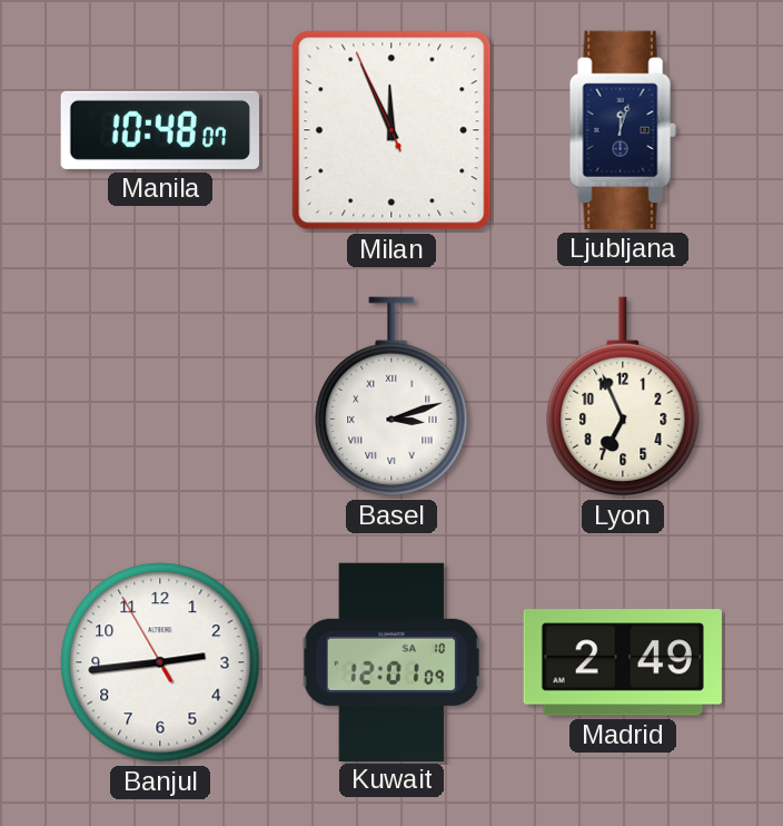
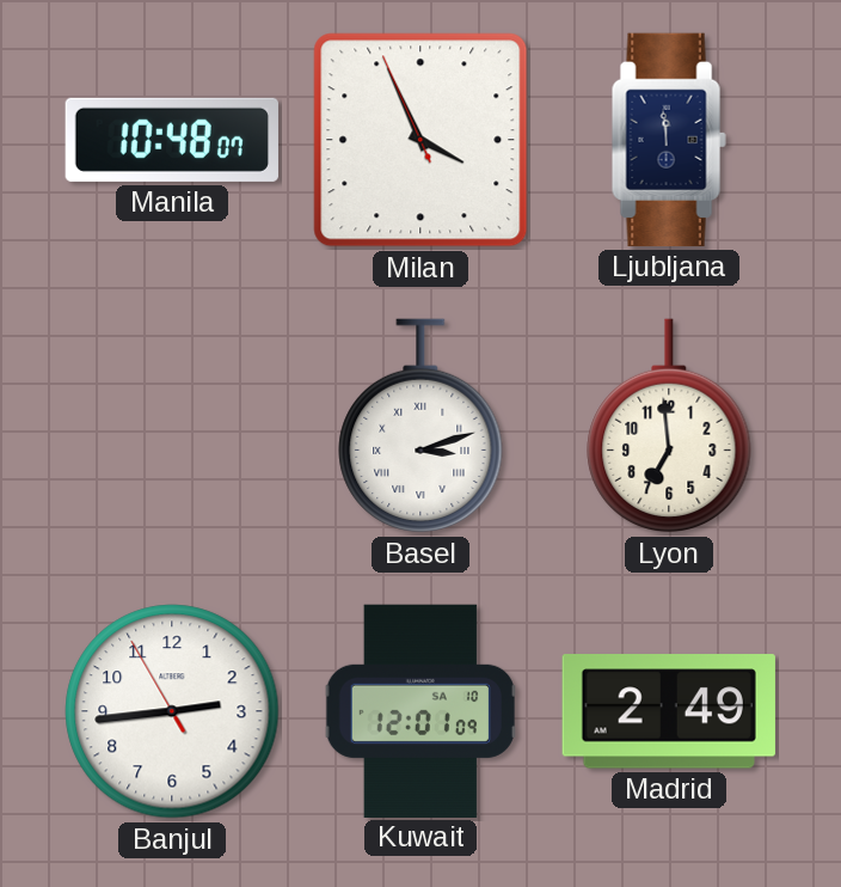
Milan: 11:55 -> 3:55 (420, 140)
Ljubljana: 12:03 -> 11:59 (669, 140)
Lyon: 6:56 -> 6:59 (669, 426)
